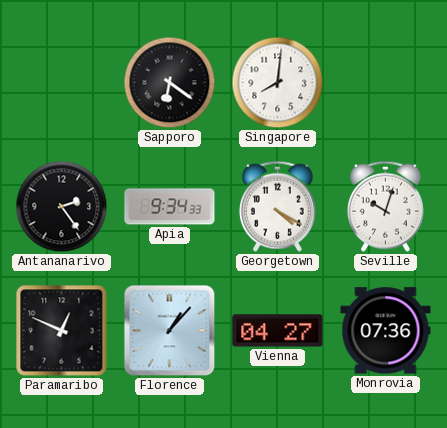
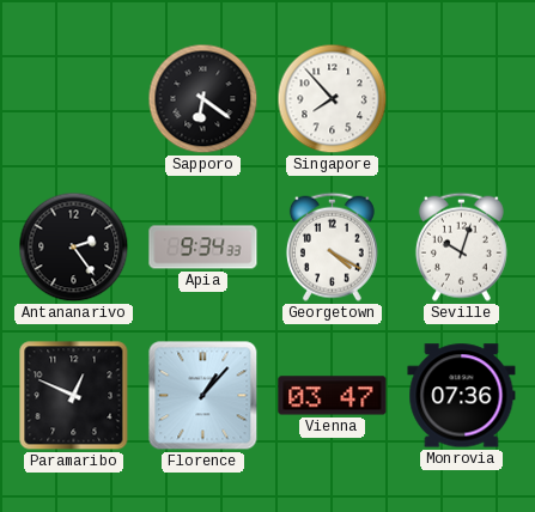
Singapore: 8:01 -> 7:53 (333, 99)
Vienna: 04:27 -> 03:47 (333, 396)
